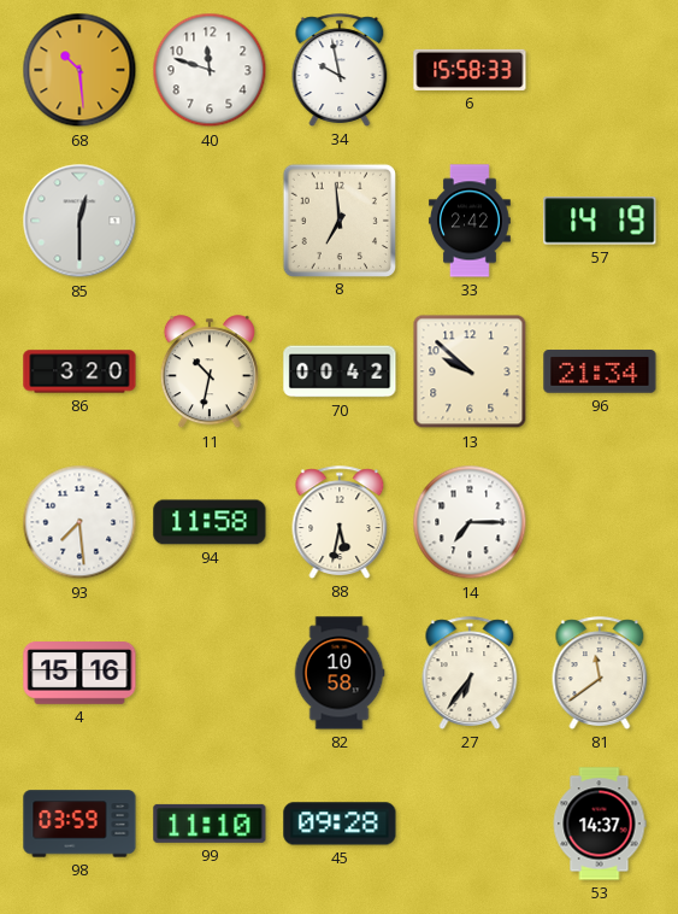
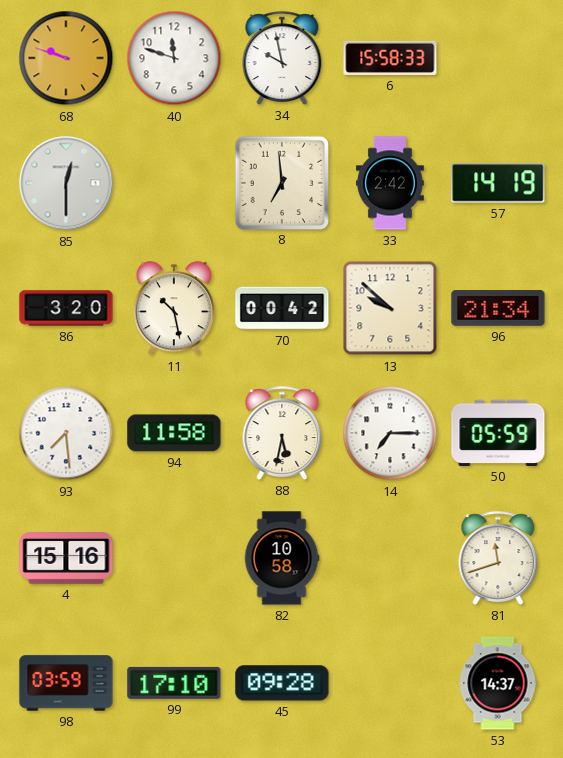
68: 10:29 -> 9:48 (66, 58)
11: 10:32 -> 10:28 (174, 309)
50: none -> 05:59 (498, 433)
27: 6:36 -> none (470, 673)
81: 11:39 -> 11:42 (498, 558)
99: 11:10 -> 17:10 (174, 683)
